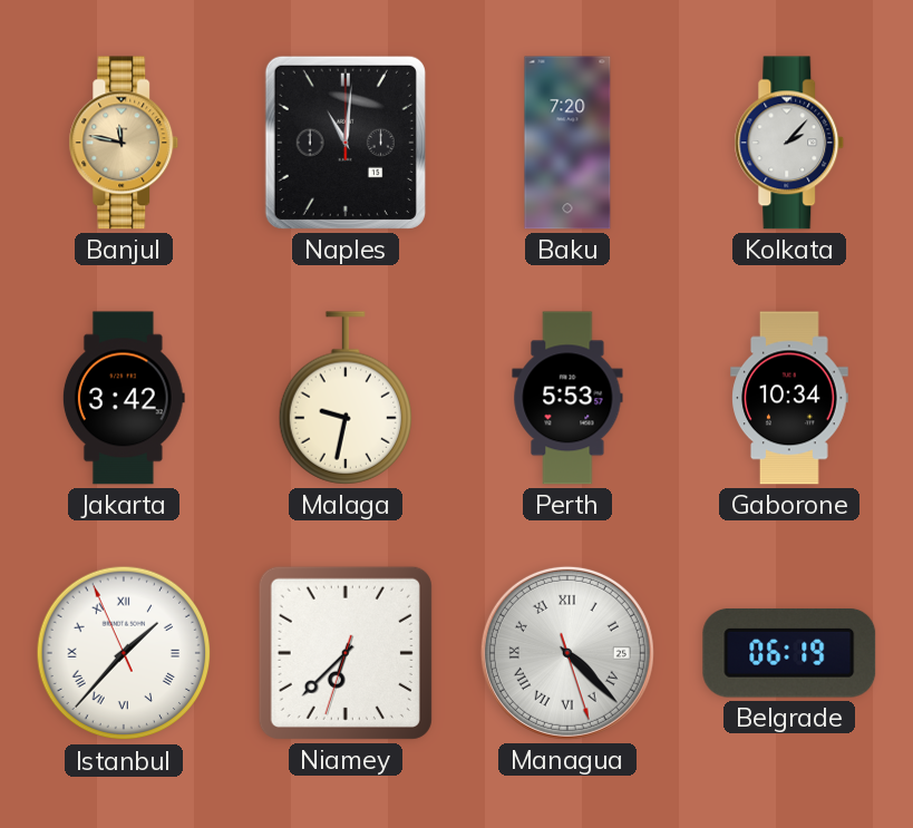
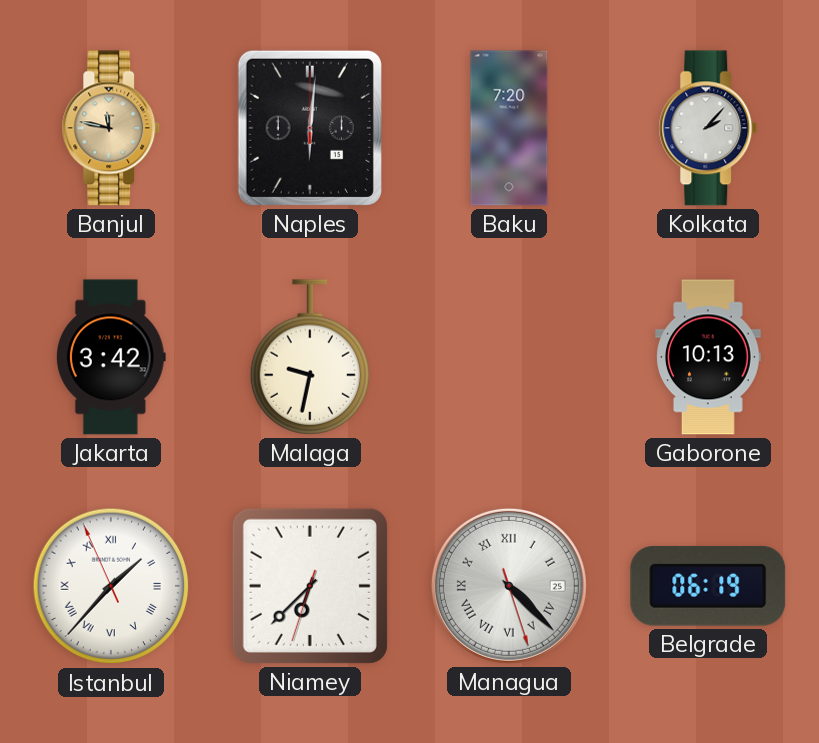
Naples: 11:01 -> 6:01 (310, 128)
Perth: 5:53 -> none (567, 398)
Gaborone: 10:34 -> 10:13 (708, 357)
